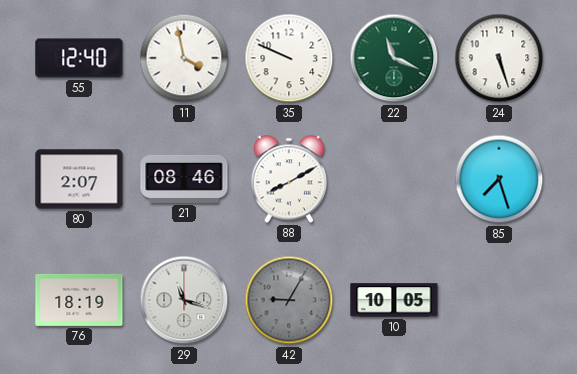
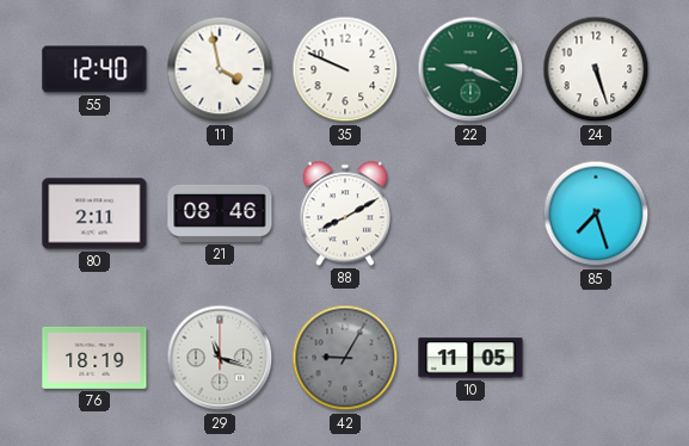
22: 11:19 -> 9:19 (470, 69)
80: 2:07 -> 2:11 (94, 213)
10: 10:05 -> 11:05 (470, 358)
